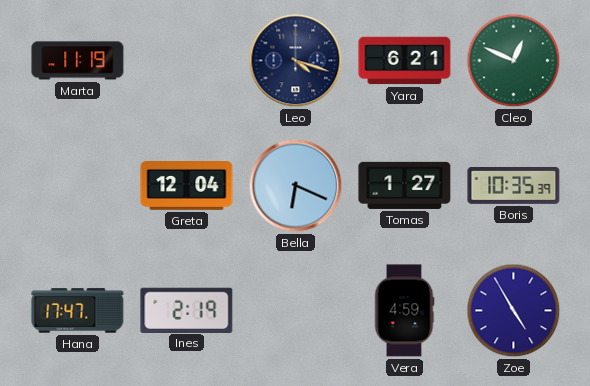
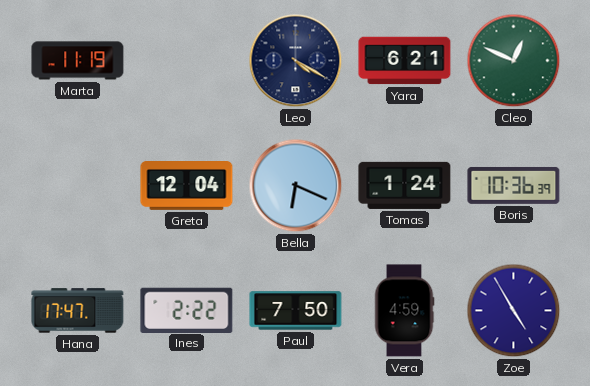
Leo: 4:18 -> 4:20 (296, 61)
Tomas: 1:27 -> 1:24 (405, 185)
Boris: 10:35 -> 10:36 (514, 185)
Ines: 2:19 -> 2:22 (187, 310)
Paul: none -> 7:50 (296, 311)
